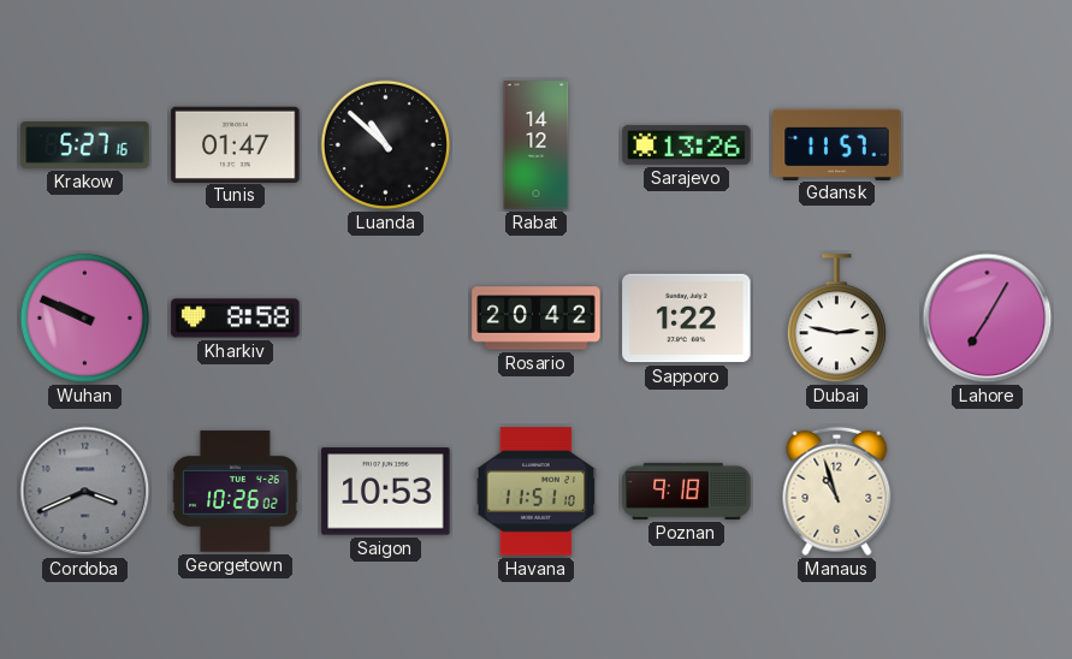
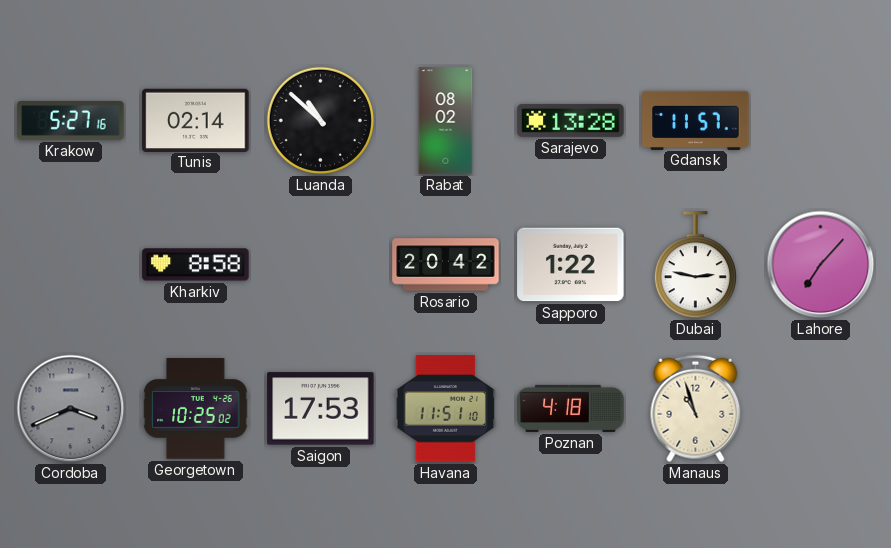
Tunis: 01:47 -> 02:14 (196, 120)
Rabat: 14:12 -> 08:02 (446, 121)
Sarajevo: 13:26 -> 13:28 (571, 120)
Wuhan: 9:49 -> none (84, 317)
Lahore: 7:05 -> 7:07 (821, 265)
Georgetown: 10:26 -> 10:25 (196, 409)
Saigon: 10:53 -> 17:53 (321, 409)
Poznan: 9:18 -> 4:18 (571, 408)
